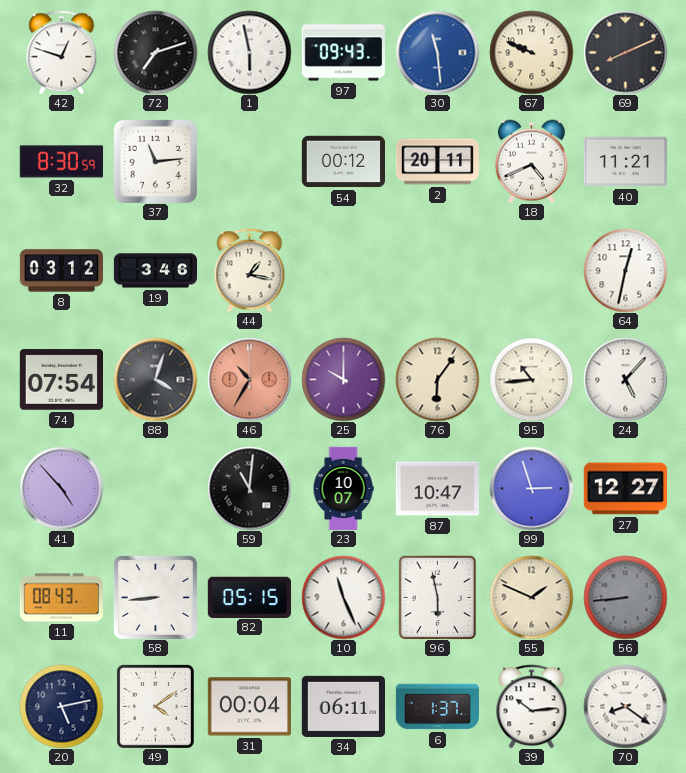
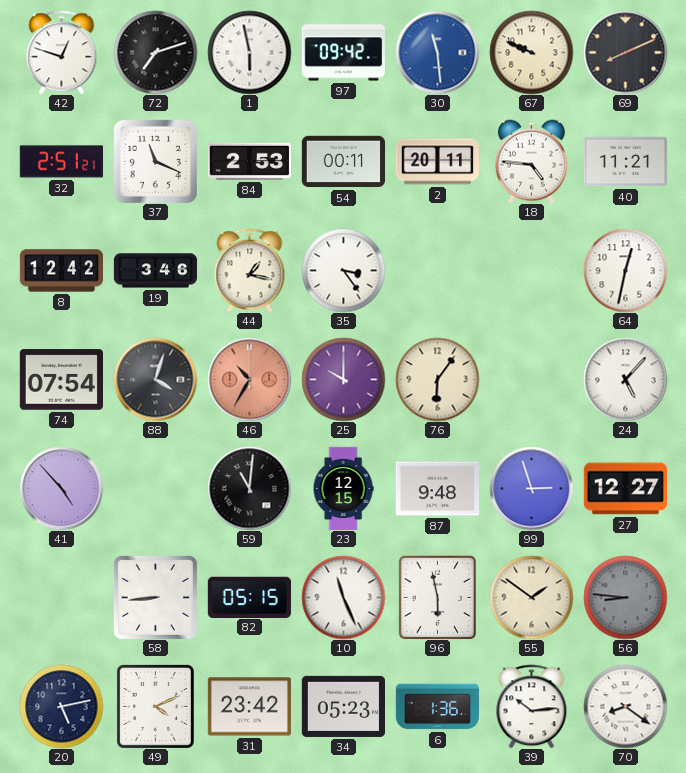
97: 09:43 -> 09:42 (343, 53)
32: 8:30 -> 2:51 (61, 162)
37: 11:14 -> 11:19 (155, 161)
84: none -> 2:53 (249, 161)
54: 00:12 -> 00:11 (343, 162)
18: 4:41 -> 4:46 (531, 161)
8: 03:12 -> 12:42 (61, 271)
35: none -> 3:24 (343, 270)
95: 10:44 -> none (531, 379)
23: 10:07 -> 12:15 (343, 488)
87: 10:47 -> 9:48 (437, 489)
11: 08:43 -> none (61, 598)
55: 1:49 -> 1:51 (531, 597)
56: 8:44 -> 8:46 (625, 597)
49: 4:09 -> 4:11 (155, 706)
31: 00:04 -> 23:42 (249, 707)
34: 06:11 -> 05:23 (343, 706)
6: 1:37 -> 1:36 (437, 707)
